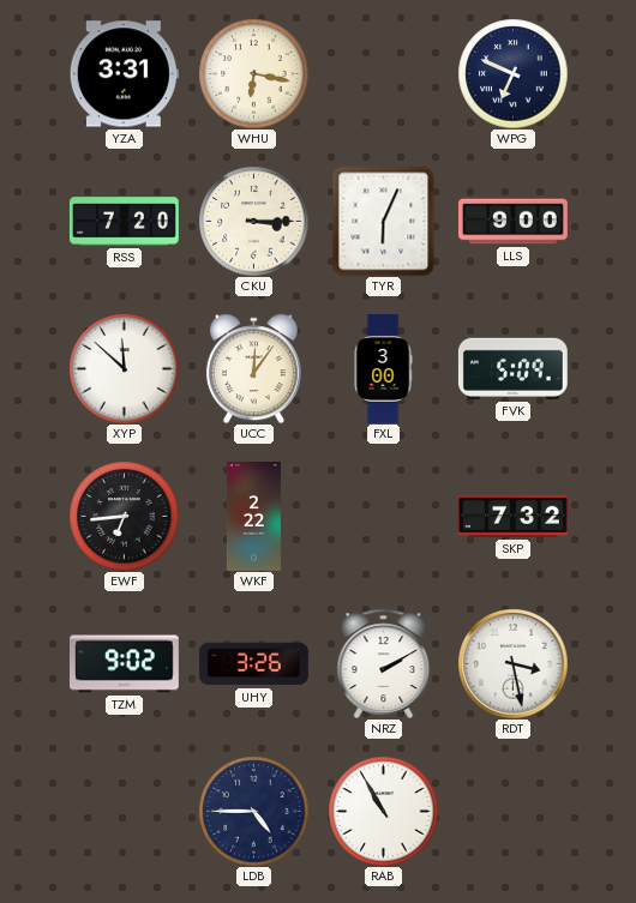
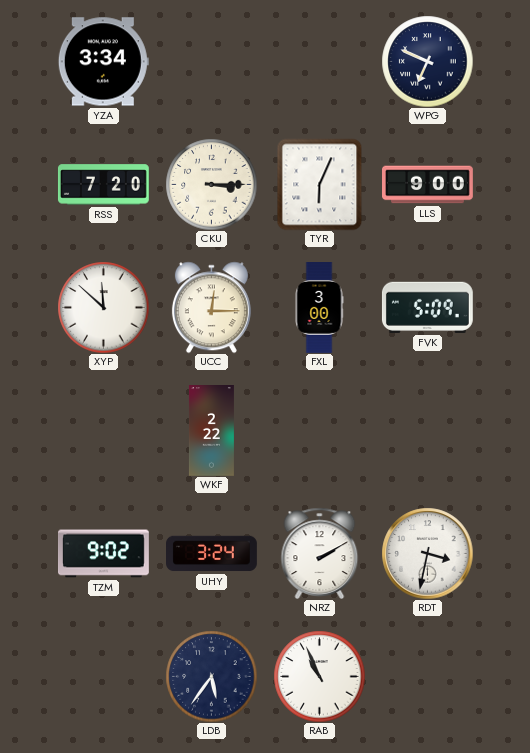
YZA: 3:31 -> 3:34 (103, 62)
WHU: 6:17 -> none (253, 73)
UCC: 12:06 -> 12:15 (211, 307)
EWF: 6:44 -> none (124, 516)
SKP: 7:32 -> none (514, 516)
UHY: 3:26 -> 3:24 (212, 554)
RDT: 3:28 -> 3:32 (427, 553)
LDB: 4:45 -> 5:36 (211, 676)
RAB: 10:55 -> 10:56 (319, 676)
